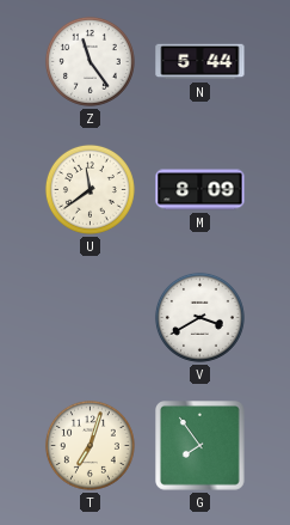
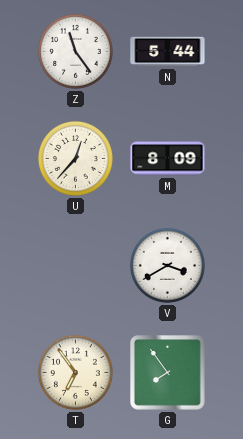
U: 11:39 -> 12:37 (75, 158)
T: 7:03 -> 6:54 (75, 372)
